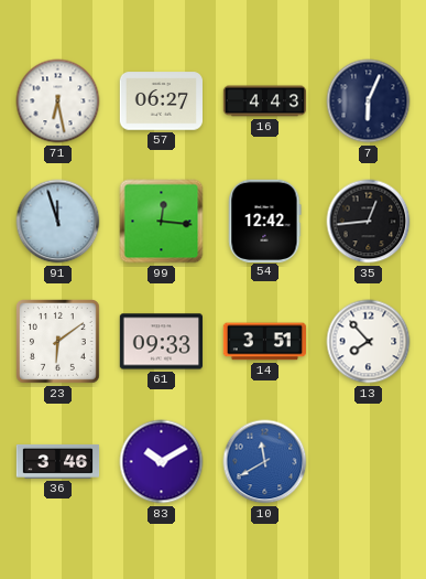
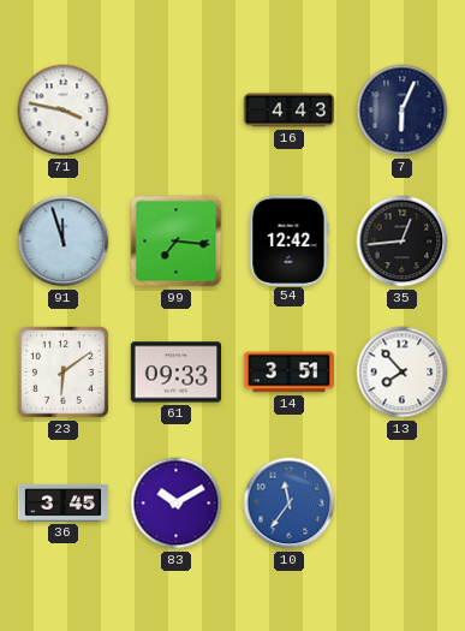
71: 6:28 -> 3:47 (64, 111)
57: 06:27 -> none (161, 101)
99: 12:16 -> 7:16 (177, 242)
36: 3:46 -> 3:45 (64, 502)
10: 11:40 -> 11:36 (290, 504)
